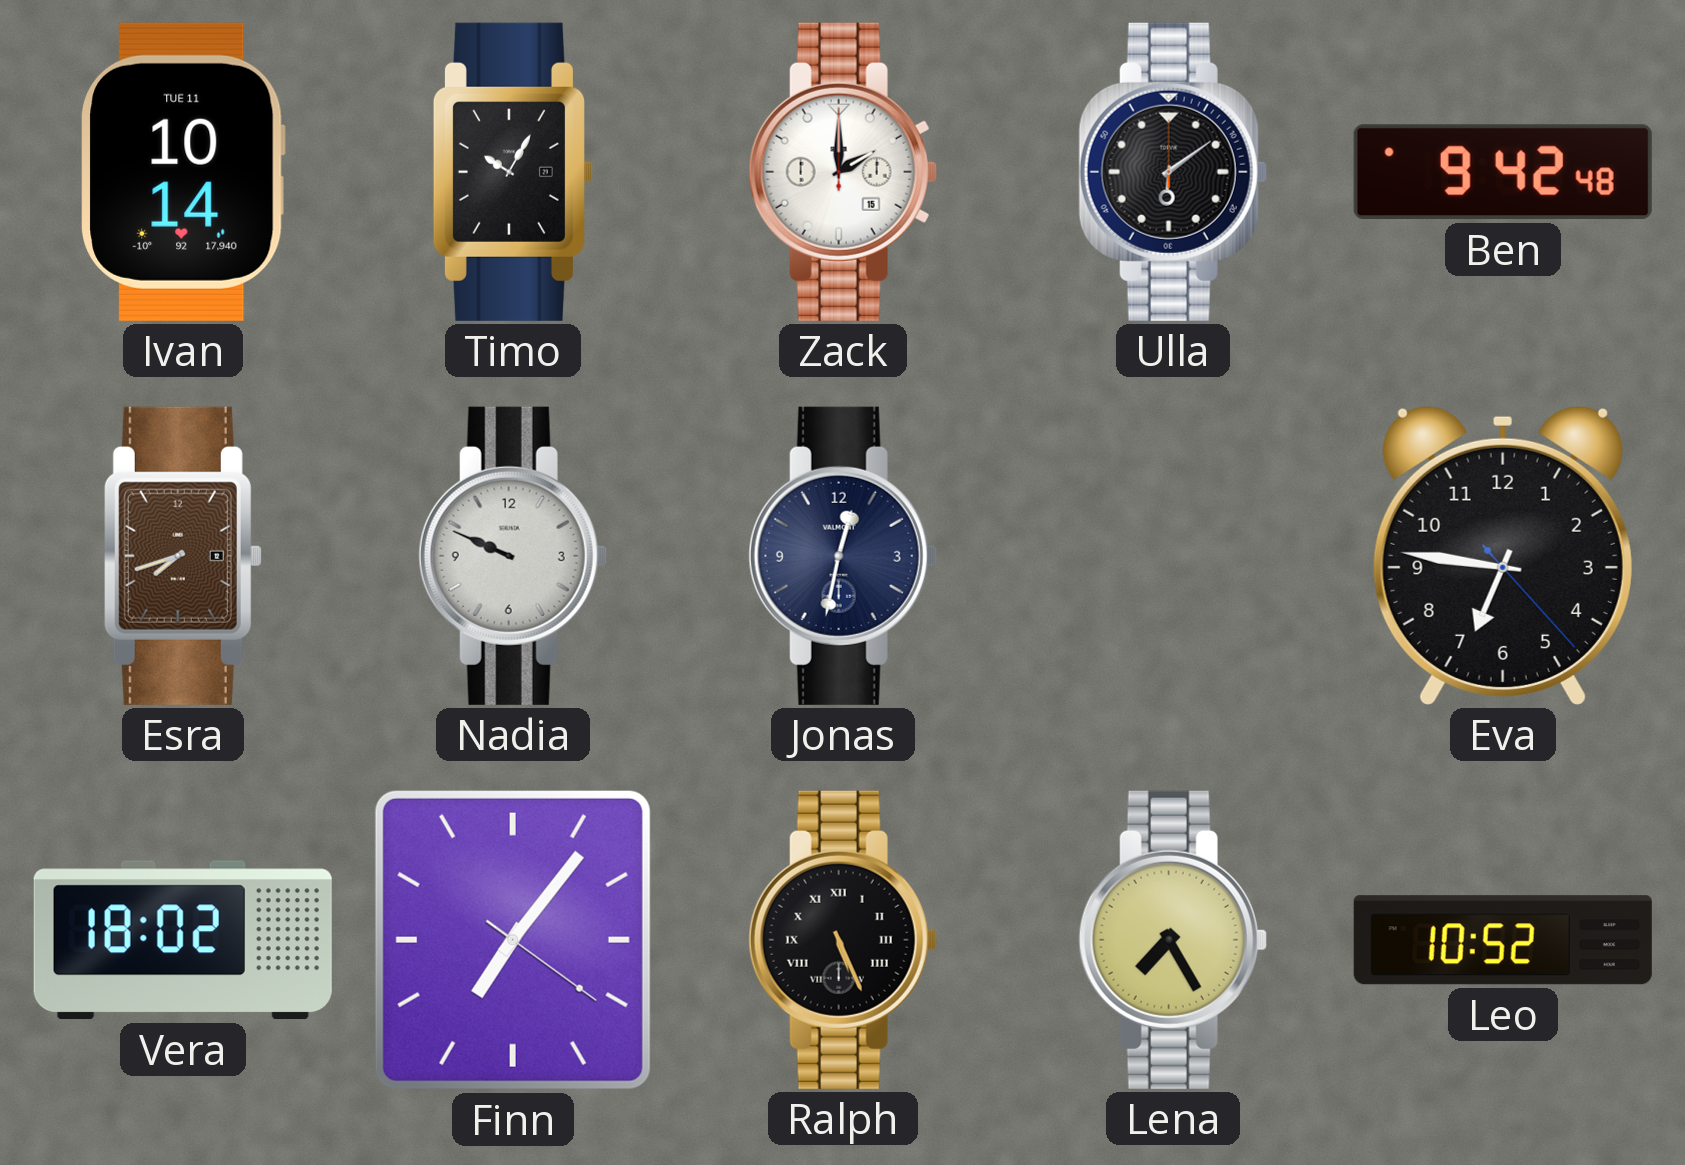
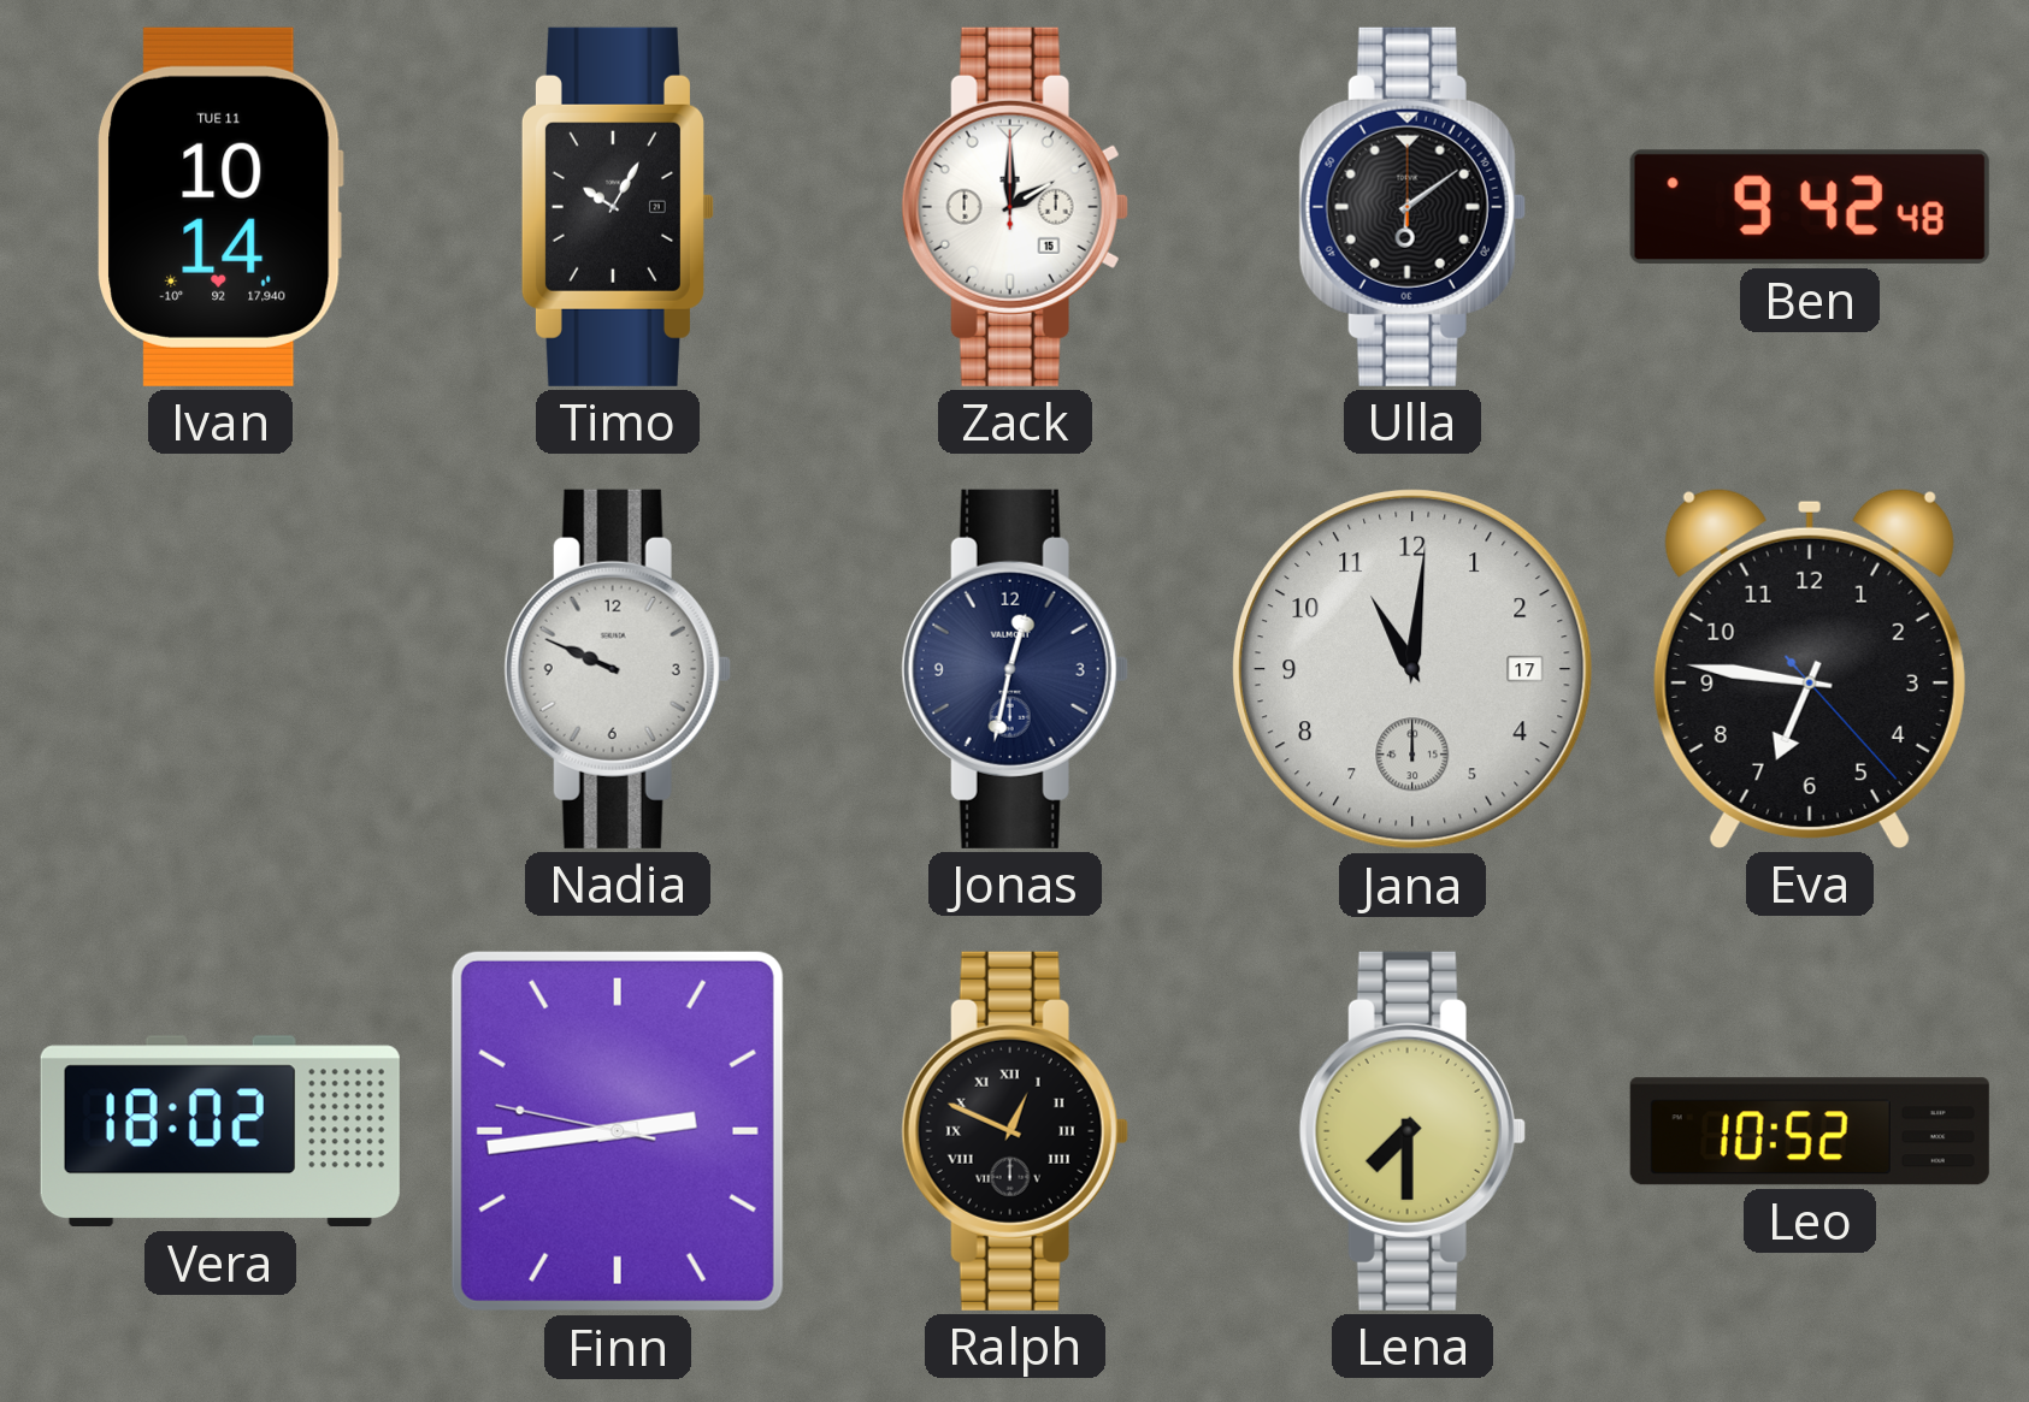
Esra: 7:42 -> none (183, 556)
Jana: none -> 11:01 (1414, 670)
Finn: 7:06 -> 2:43 (618, 1131)
Ralph: 5:26 -> 12:49 (1015, 1131)
Lena: 7:25 -> 7:30 (1412, 1131)
